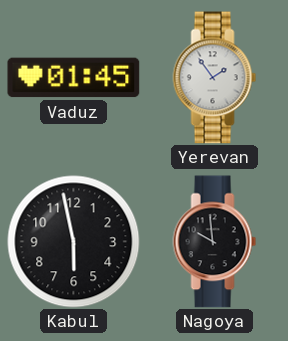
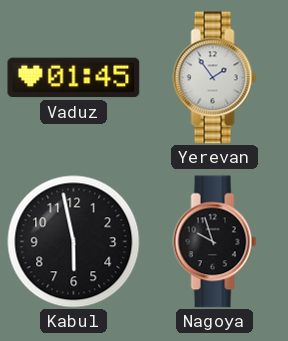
Nagoya: 9:59 -> 9:57 (215, 242)
